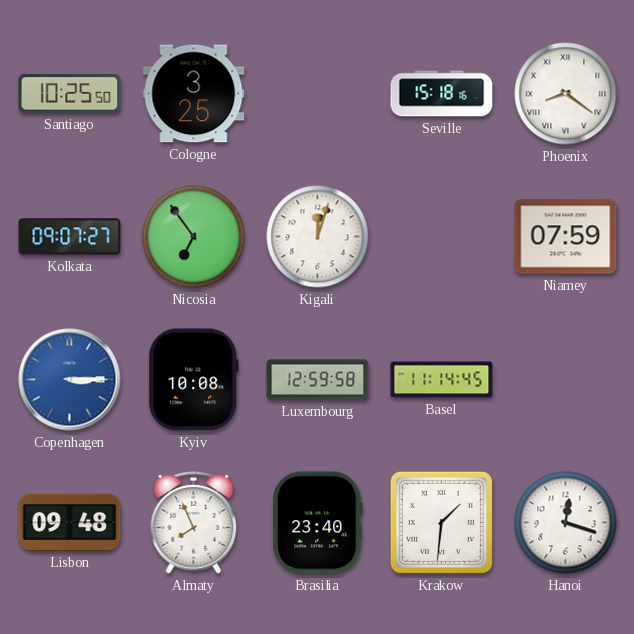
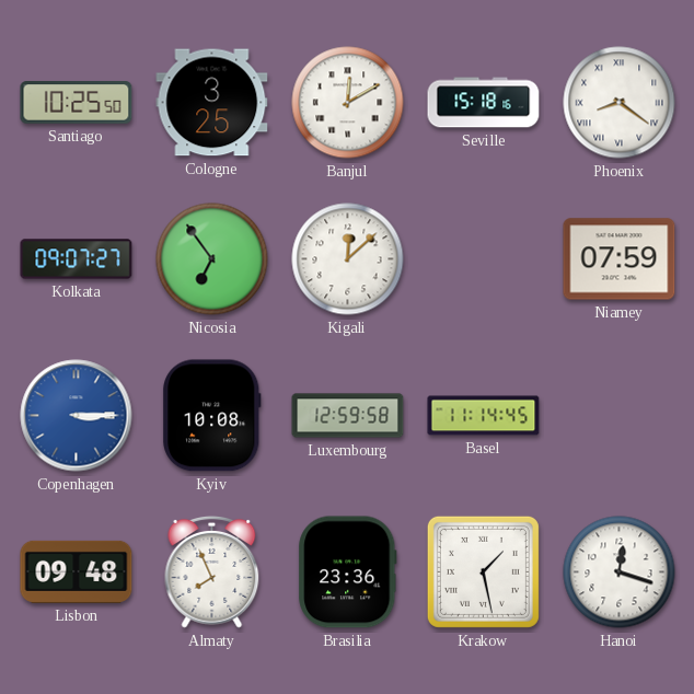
Banjul: none -> 12:10 (348, 103)
Kigali: 12:03 -> 12:08 (348, 259)
Brasilia: 23:40 -> 23:36 (348, 572)
Krakow: 1:31 -> 1:28 (483, 571)
